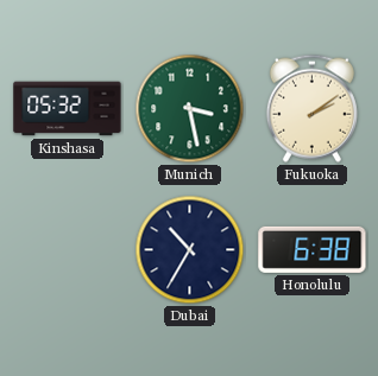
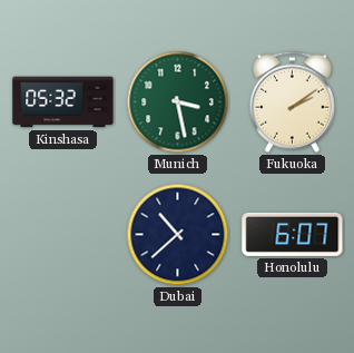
Dubai: 10:35 -> 10:38 (178, 235)
Honolulu: 6:38 -> 6:07 (293, 234)
